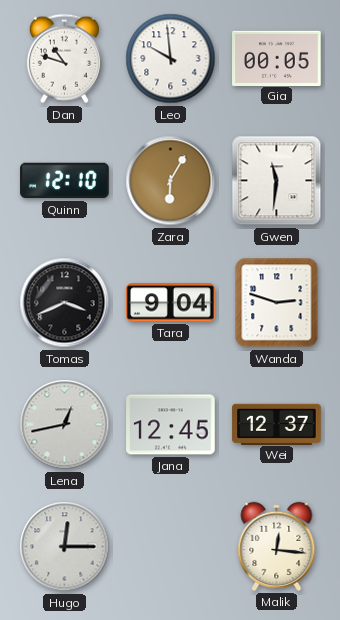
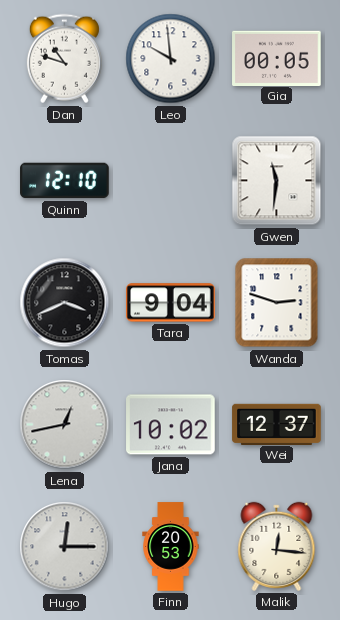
Zara: 6:05 -> none (171, 181)
Jana: 12:45 -> 10:02 (171, 425)
Finn: none -> 20:53 (171, 547)
